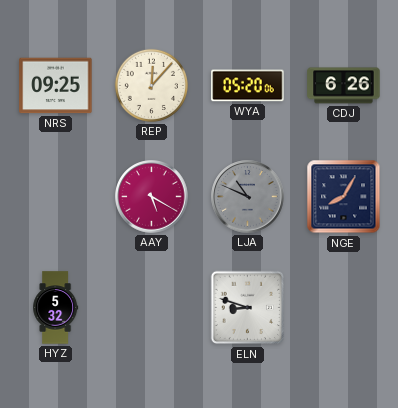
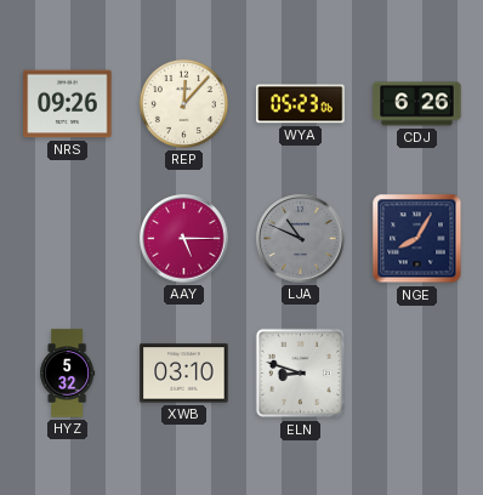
NRS: 09:25 -> 09:26 (68, 104)
WYA: 05:20 -> 05:23 (301, 104)
AAY: 5:20 -> 5:15 (184, 239)
XWB: none -> 03:10 (184, 374)
